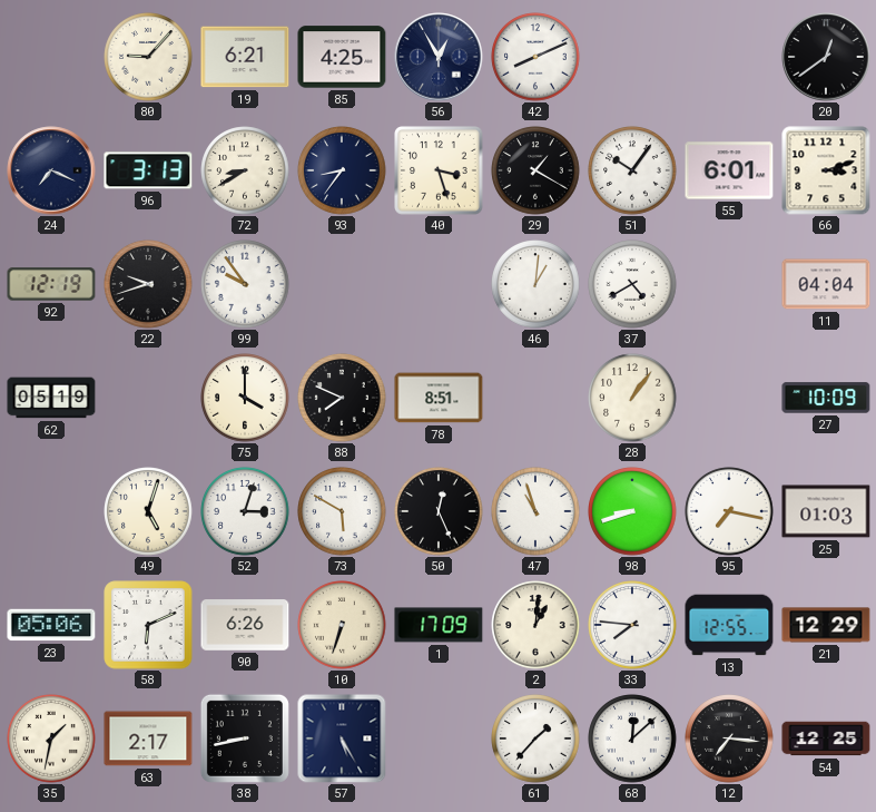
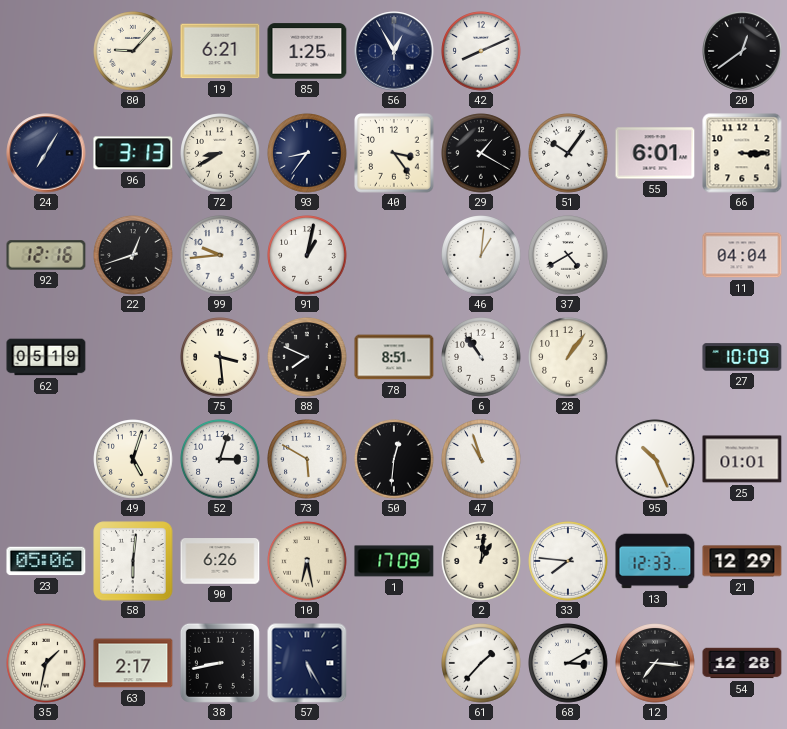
85: 4:25 -> 1:25 (307, 51)
24: 7:19 -> 7:05 (46, 153)
40: 3:27 -> 3:24 (394, 153)
66: 3:12 -> 3:15 (742, 153)
92: 12:19 -> 12:16 (46, 255)
22: 9:42 -> 12:42 (133, 255)
99: 9:54 -> 9:44 (220, 255)
91: none -> 1:02 (307, 255)
75: 4:00 -> 3:29 (220, 357)
6: none -> 10:54 (481, 357)
50: 12:26 -> 12:31 (394, 459)
98: 8:42 -> none (632, 511)
95: 7:17 -> 10:26 (655, 459)
25: 01:03 -> 01:01 (742, 459)
58: 6:11 -> 6:01 (133, 561)
10: 6:33 -> 6:28 (307, 561)
13: 12:55 -> 12:33 (655, 561)
68: 12:08 -> 3:10 (568, 663)
54: 12:25 -> 12:28 (742, 663)
